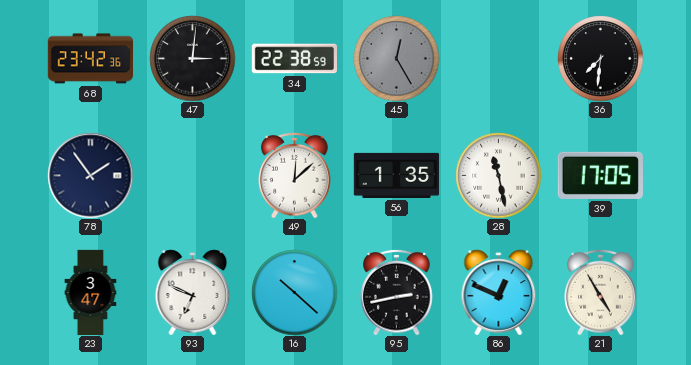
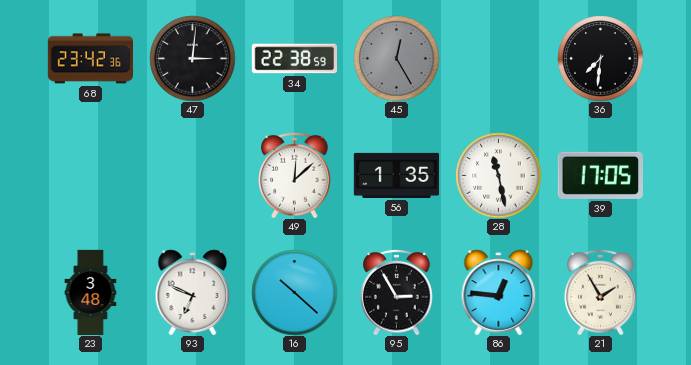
78: 1:54 -> none (90, 175)
23: 3:47 -> 3:48 (91, 292)
95: 2:43 -> 2:55 (397, 292)
86: 12:49 -> 12:46 (499, 292)
21: 4:55 -> 1:55 (601, 292)
